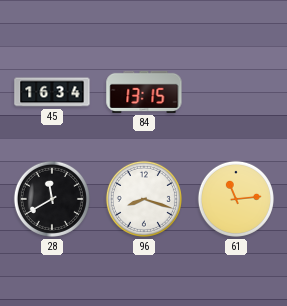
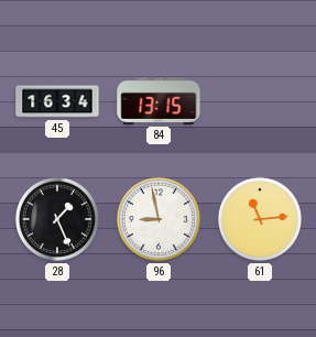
28: 11:40 -> 1:26 (57, 219)
96: 8:18 -> 8:58 (159, 219)
